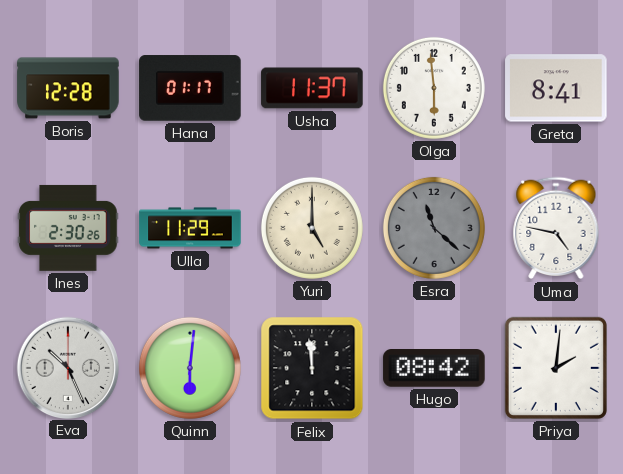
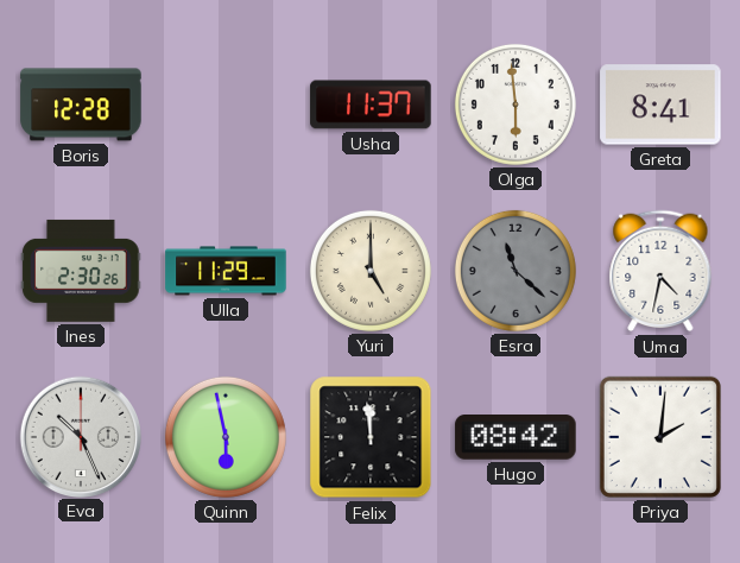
Hana: 01:17 -> none (190, 88)
Uma: 4:47 -> 4:32 (660, 271)
Quinn: 6:01 -> 5:58 (226, 437)
